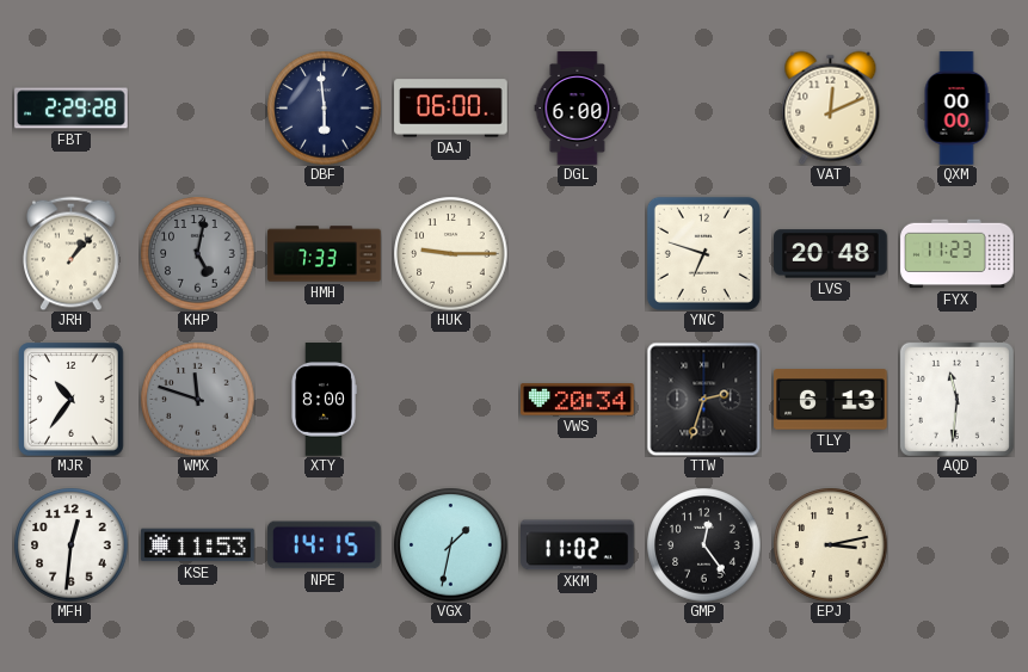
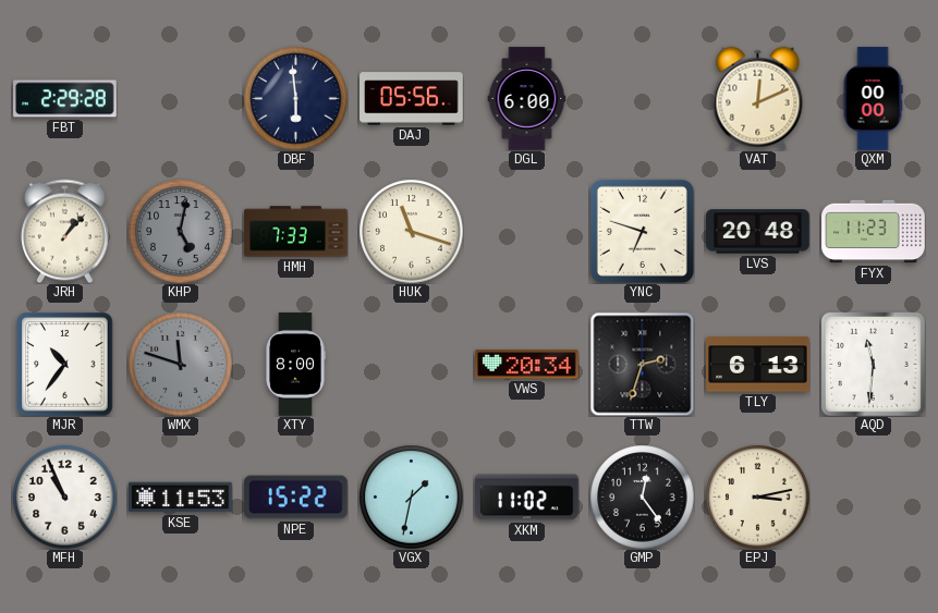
DAJ: 06:00 -> 05:56 (412, 99)
HUK: 9:15 -> 11:18 (411, 231)
MFH: 12:31 -> 10:56 (64, 496)
NPE: 14:15 -> 15:22 (296, 498)
